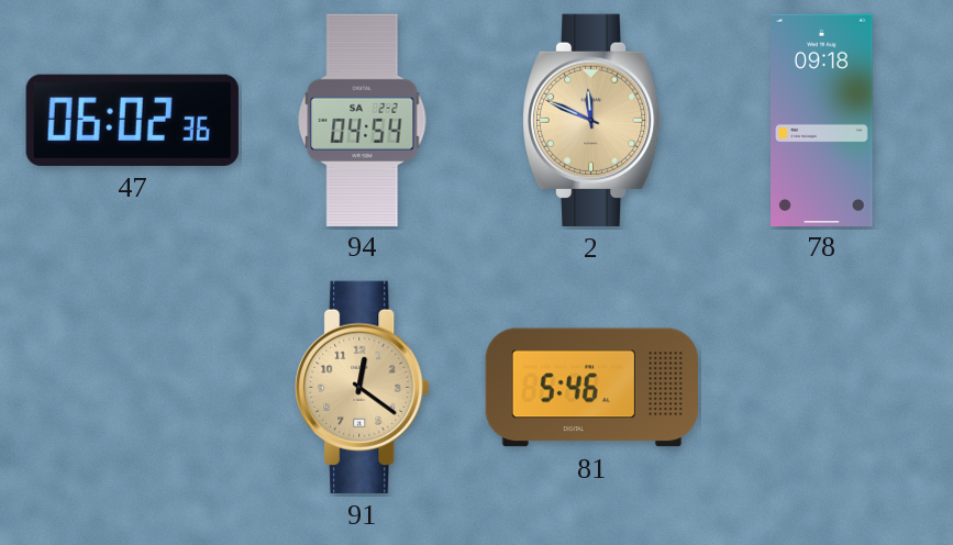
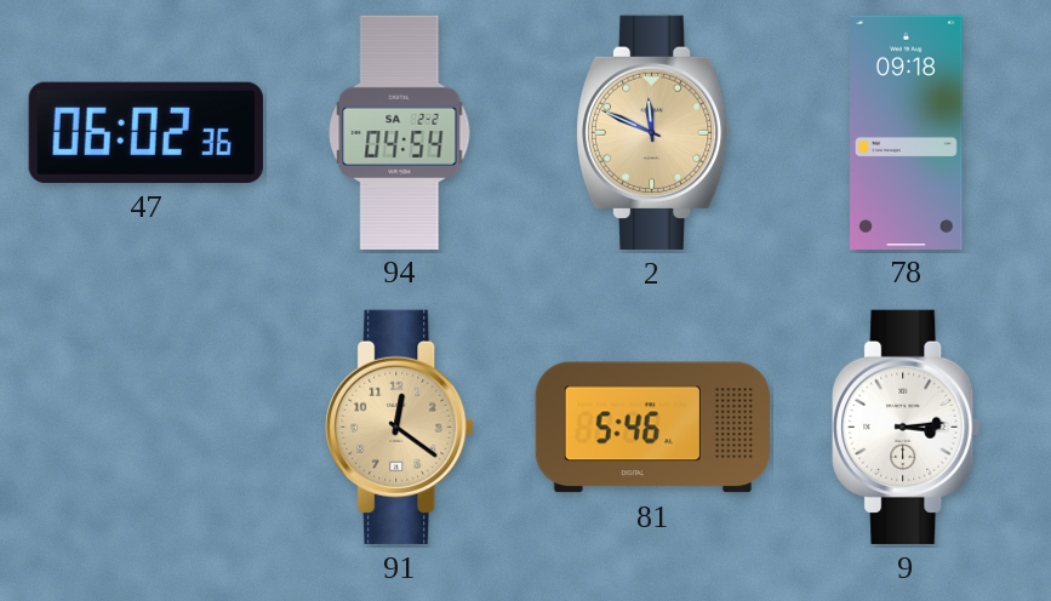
9: none -> 3:14 (907, 427)
